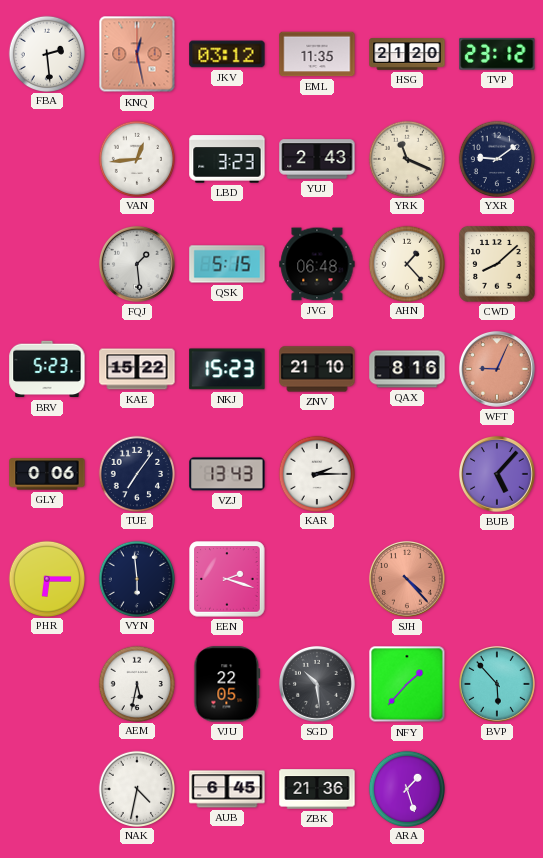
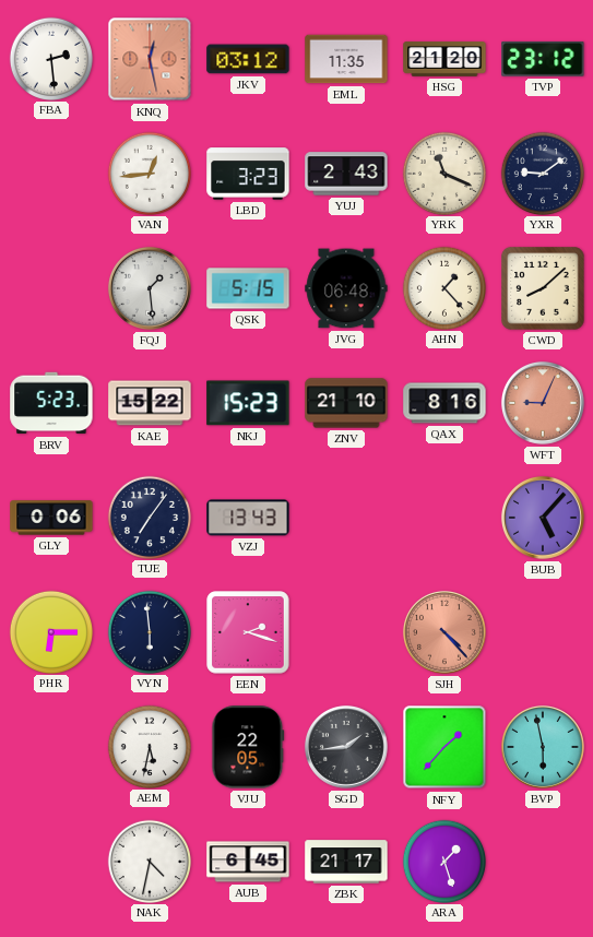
KAR: 2:15 -> none (316, 473)
SGD: 10:29 -> 1:44 (346, 747)
BVP: 5:53 -> 5:58 (543, 747)
ZBK: 21:36 -> 21:17 (346, 862)
